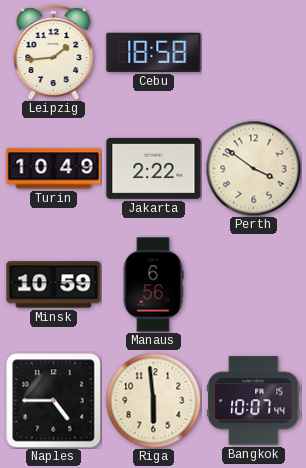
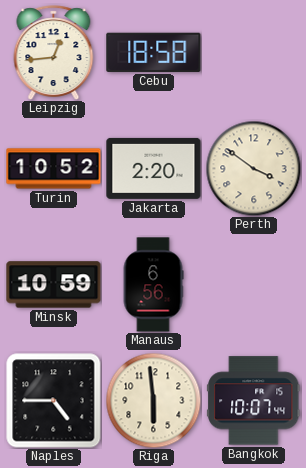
Leipzig: 1:44 -> 12:44 (54, 52)
Turin: 10:49 -> 10:52 (54, 169)
Jakarta: 2:22 -> 2:20 (154, 168)
